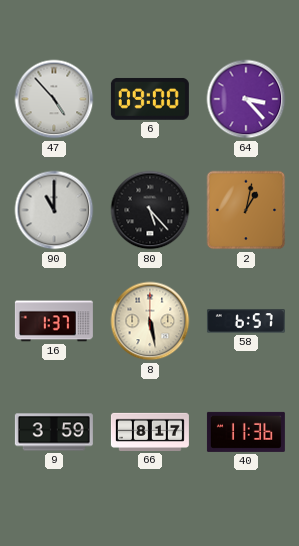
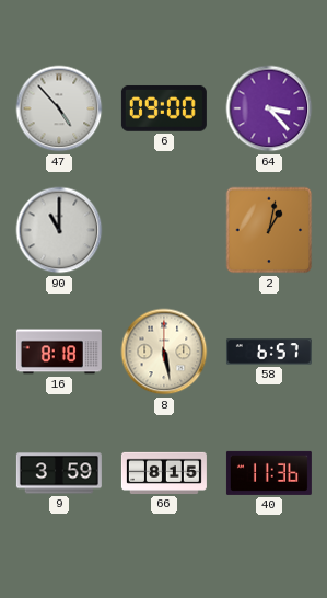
80: 5:23 -> none (150, 210)
16: 1:37 -> 8:18 (59, 352)
66: 8:17 -> 8:15 (164, 473)
